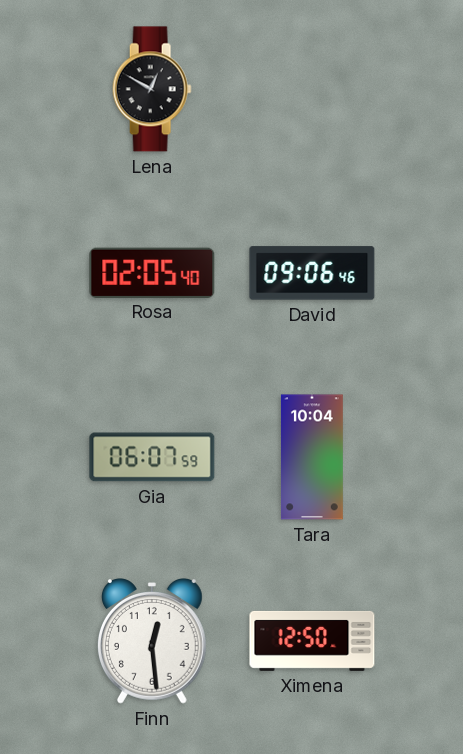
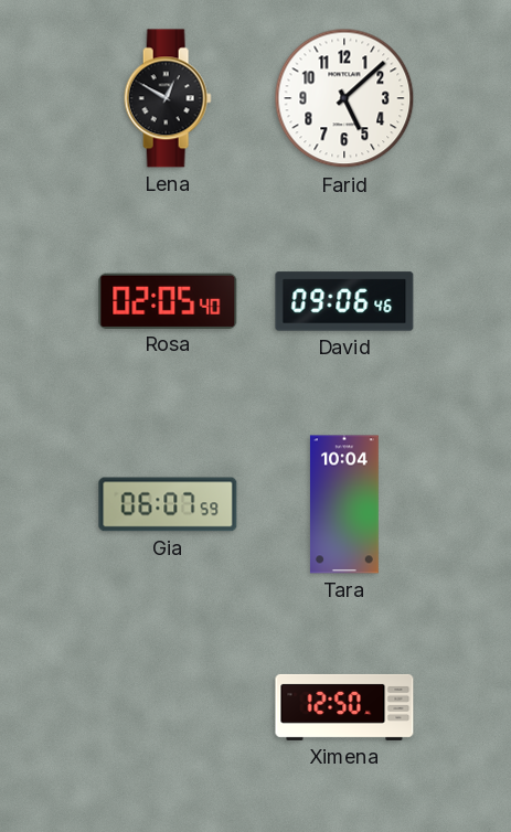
Farid: none -> 5:08 (344, 98)
Finn: 12:29 -> none (152, 641)
